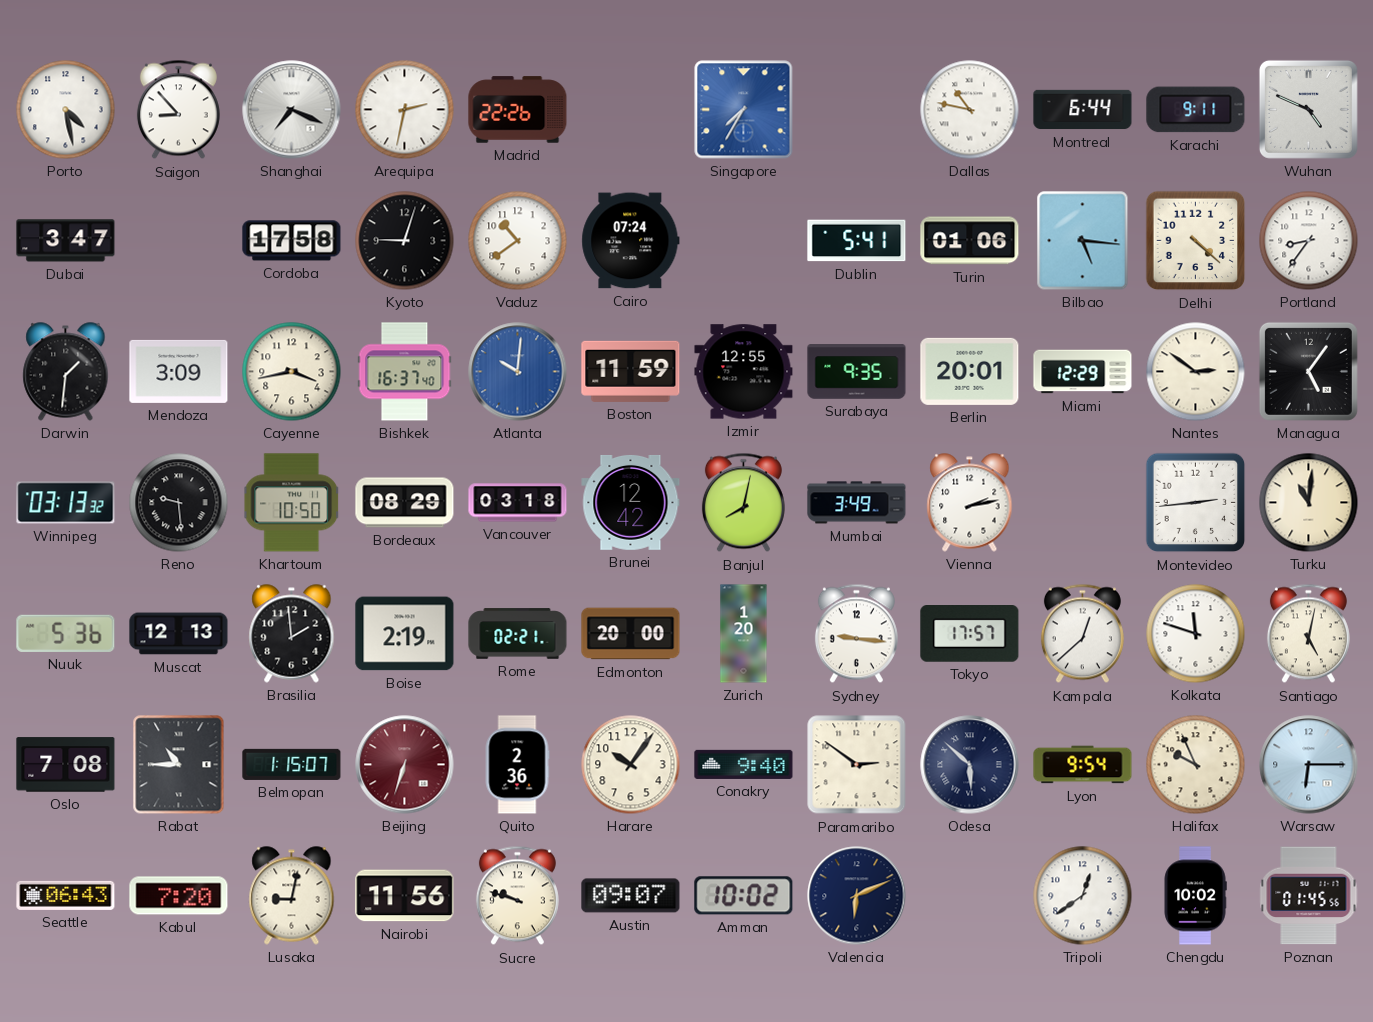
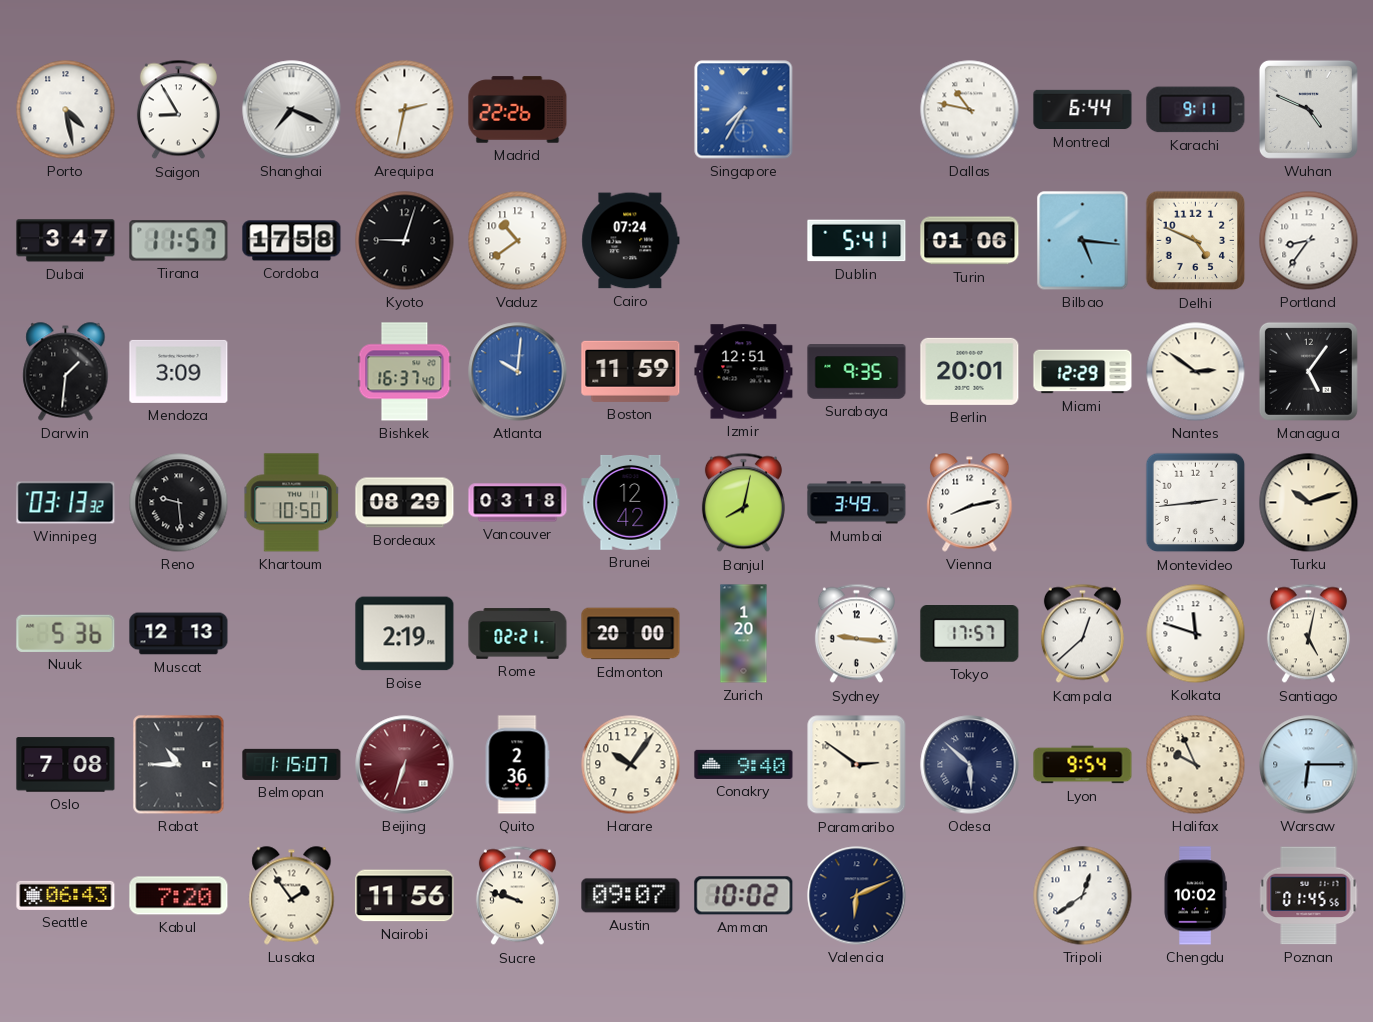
Saigon: 8:53 -> 8:55 (178, 110)
Tirana: none -> 11:57 (179, 241)
Delhi: 4:22 -> 4:49 (1196, 241)
Cayenne: 3:43 -> none (292, 372)
Izmir: 12:55 -> 12:51 (744, 372)
Vienna: 2:13 -> 8:13 (970, 503)
Turku: 11:01 -> 10:12 (1309, 503)
Brasilia: 1:59 -> none (292, 634)
Lusaka: 9:02 -> 1:54 (292, 896)
